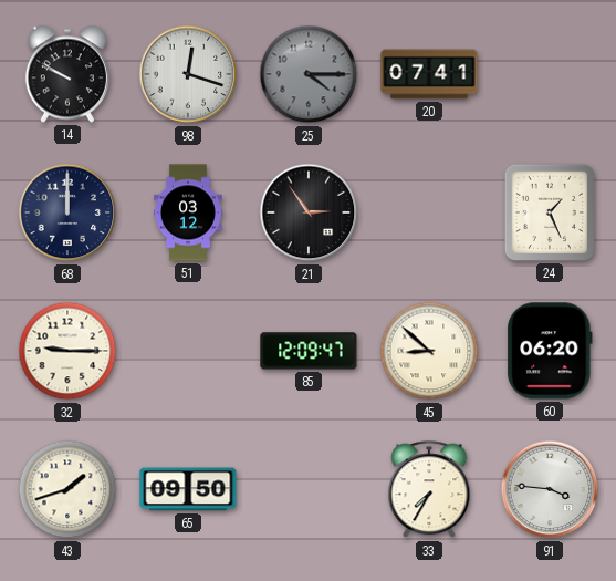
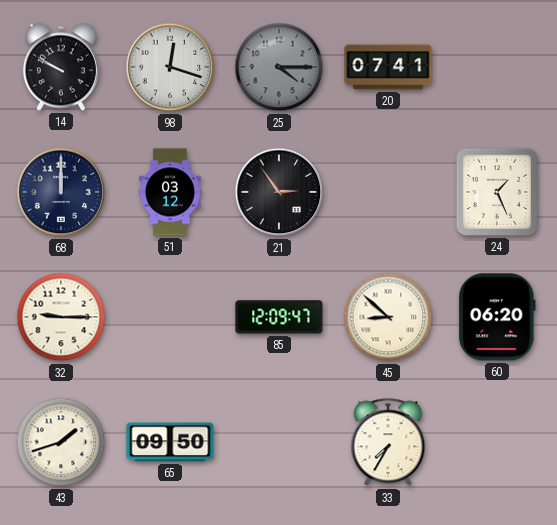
91: 3:46 -> none (550, 489)
